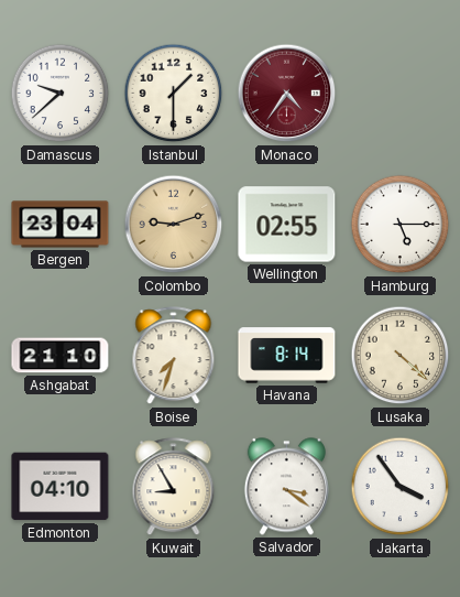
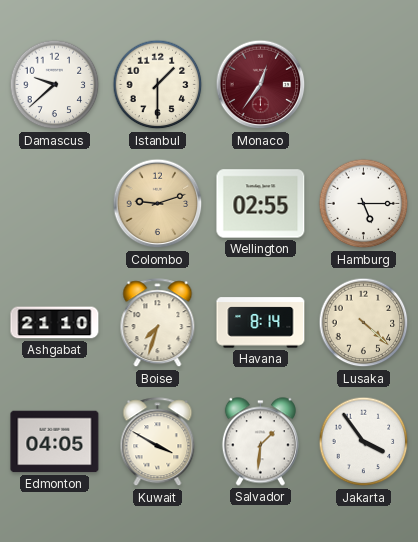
Monaco: 4:36 -> 12:36 (261, 85)
Bergen: 23:04 -> none (61, 225)
Edmonton: 04:10 -> 04:05 (55, 442)
Kuwait: 8:55 -> 3:50 (158, 442)
Salvador: 3:21 -> 1:31 (260, 442)
